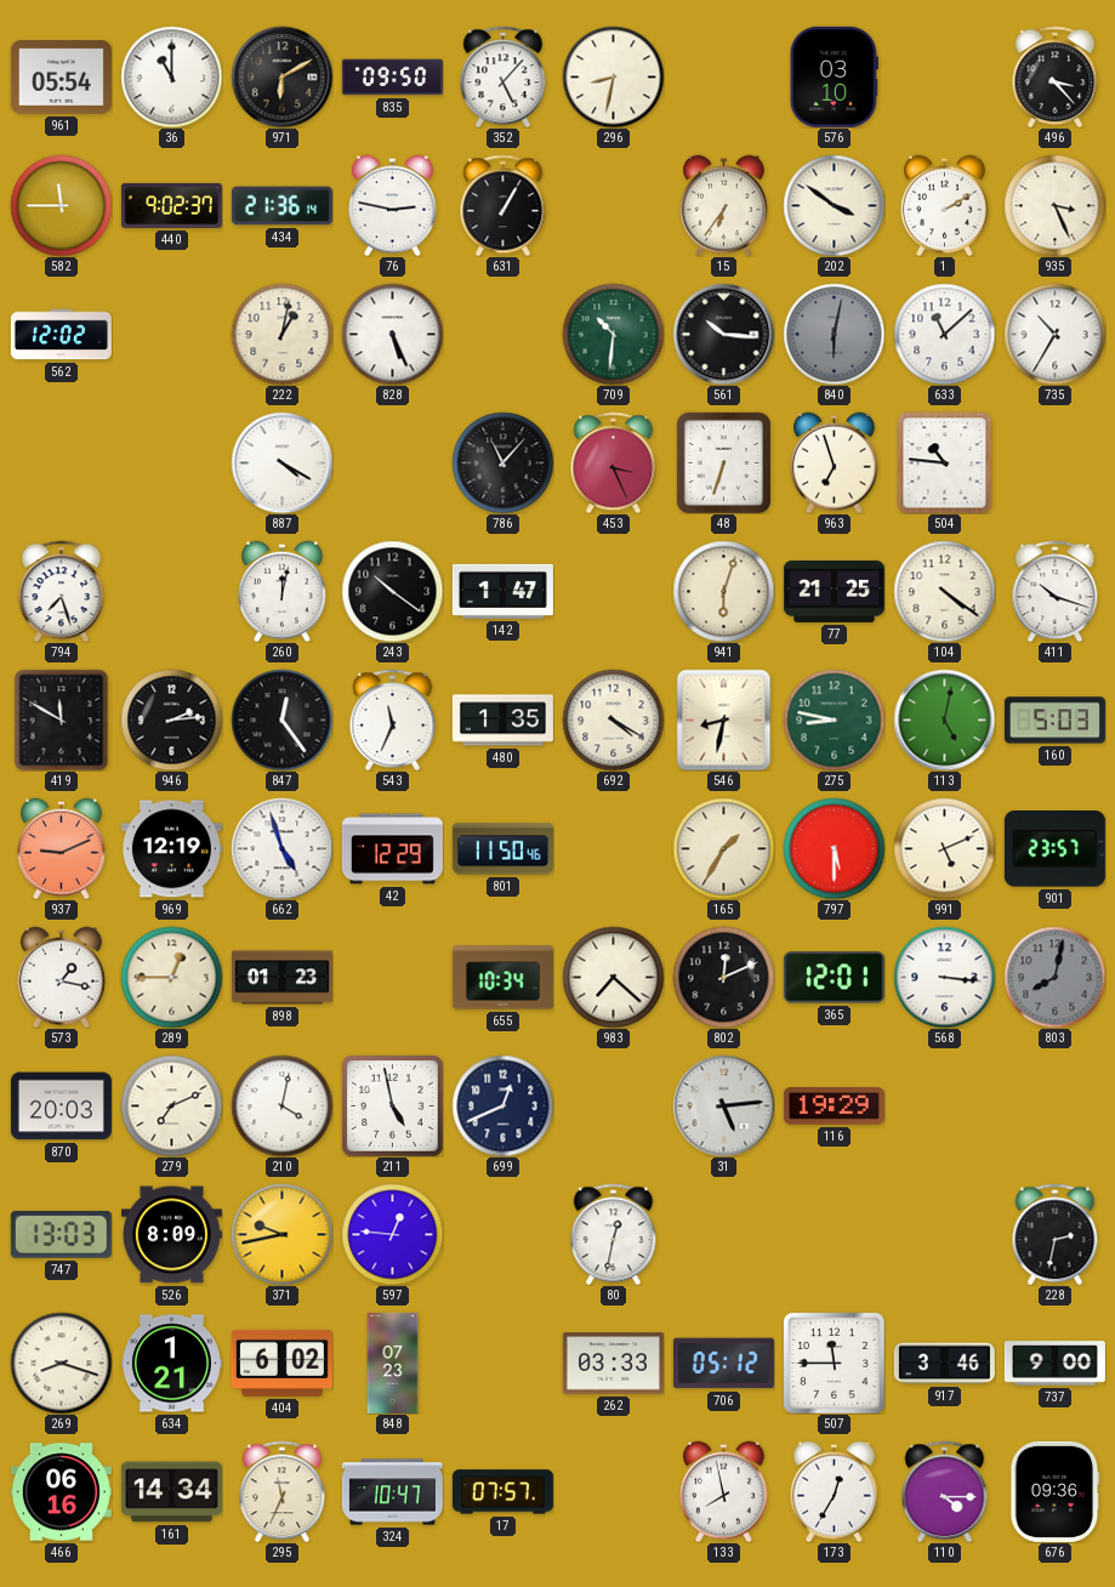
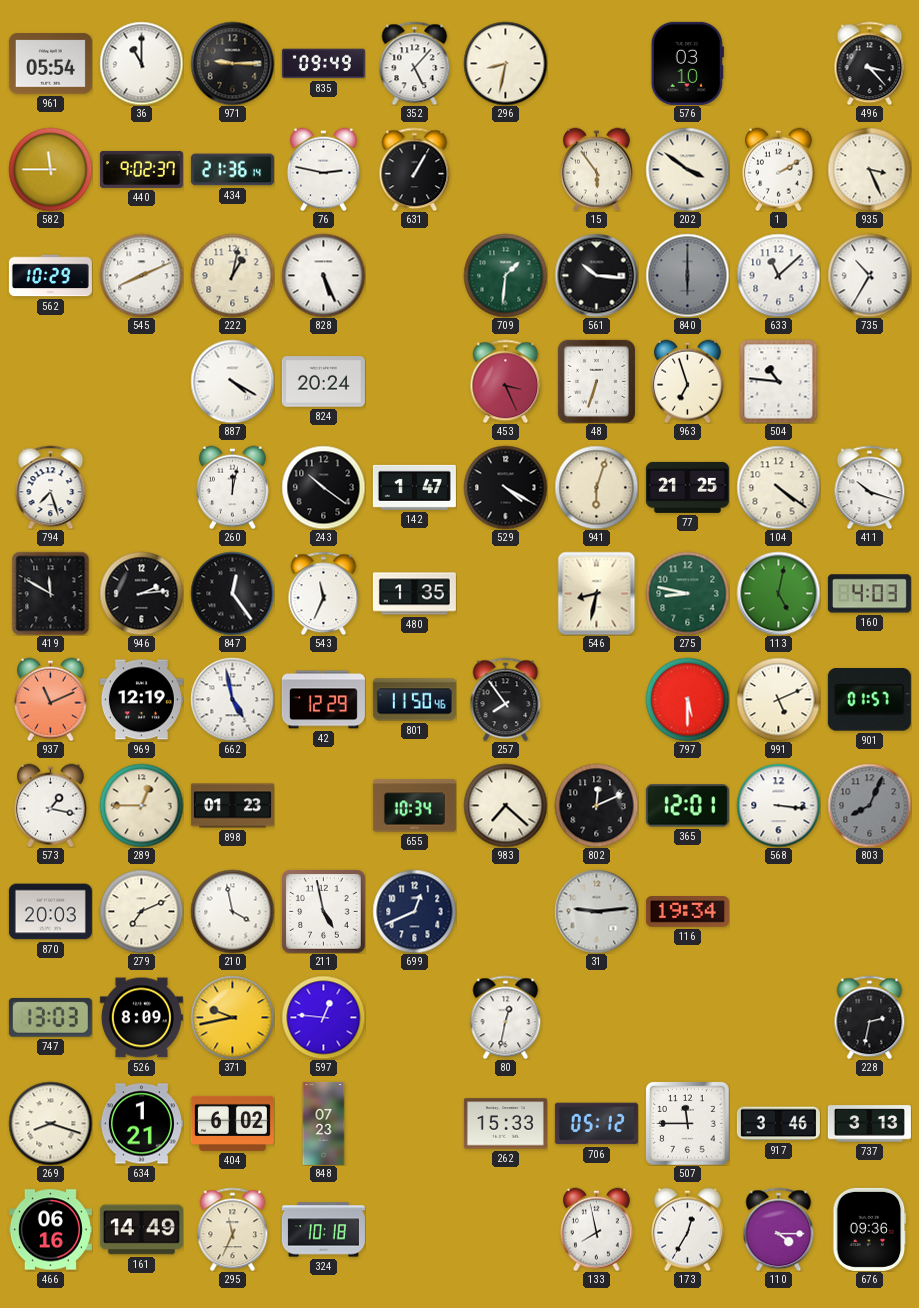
971: 6:10 -> 9:15 (232, 63)
835: 09:50 -> 09:49 (323, 64)
15: 6:36 -> 5:54 (597, 169)
562: 12:02 -> 10:29 (50, 276)
545: none -> 8:11 (141, 275)
709: 10:31 -> 1:31 (505, 275)
840: 6:02 -> 6:00 (687, 275)
824: none -> 20:24 (323, 382)
786: 11:07 -> none (502, 462)
529: none -> 4:20 (505, 487)
692: 4:20 -> none (613, 719)
160: 5:03 -> 4:03 (869, 594)
937: 9:11 -> 11:11 (51, 699)
662: 4:57 -> 4:58 (232, 699)
257: none -> 7:54 (506, 699)
165: 1:35 -> none (723, 848)
901: 23:57 -> 01:57 (869, 700)
803: 8:02 -> 8:04 (869, 805)
210: 4:02 -> 3:58 (232, 911)
31: 5:14 -> 9:14 (596, 911)
116: 19:29 -> 19:34 (687, 912)
262: 03:33 -> 15:33 (505, 1124)
737: 9:00 -> 3:13 (869, 1124)
161: 14:34 -> 14:49 (141, 1230)
324: 10:47 -> 10:18 (323, 1230)
17: 07:57 -> none (502, 1492)
